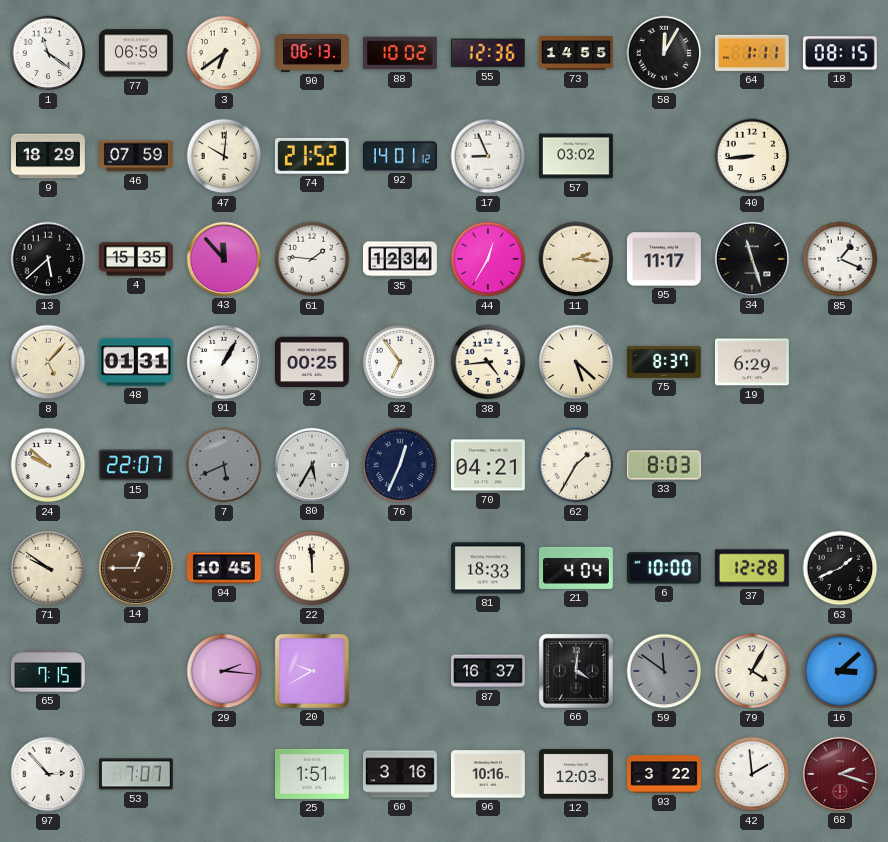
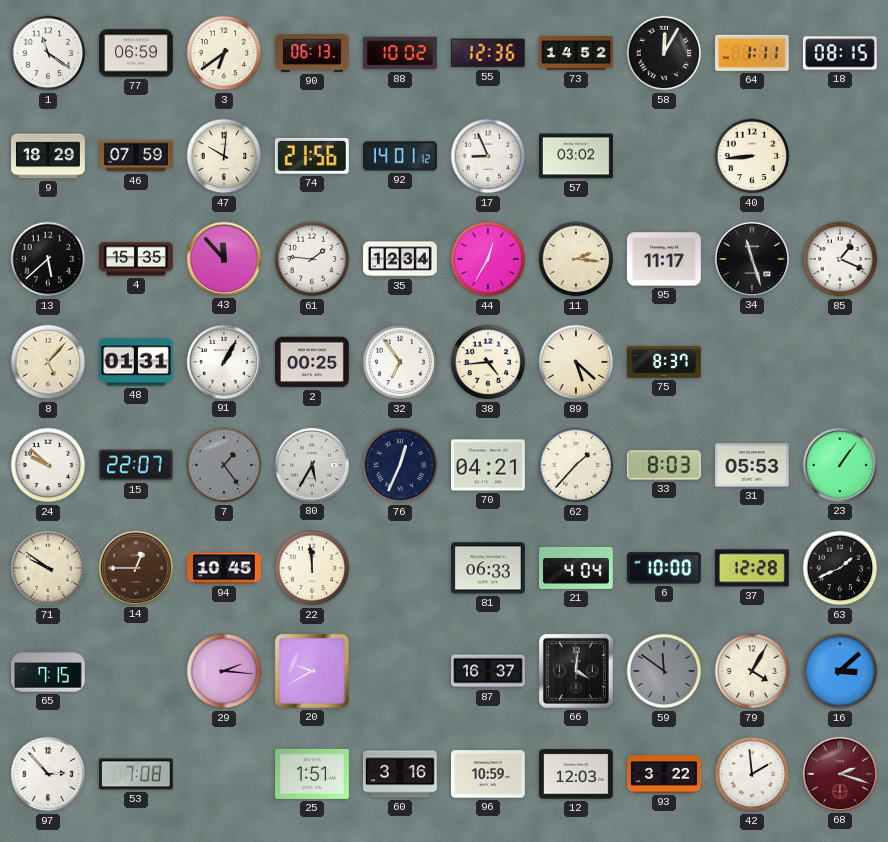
73: 14:55 -> 14:52 (577, 53)
74: 21:52 -> 21:56 (312, 156)
19: 6:29 -> none (753, 362)
7: 5:41 -> 1:24 (224, 465)
62: 1:35 -> 1:37 (576, 465)
31: none -> 05:53 (752, 465)
23: none -> 1:06 (840, 465)
81: 18:33 -> 06:33 (489, 568)
53: 7:07 -> 7:08 (136, 774)
96: 10:16 -> 10:59 (488, 774)
